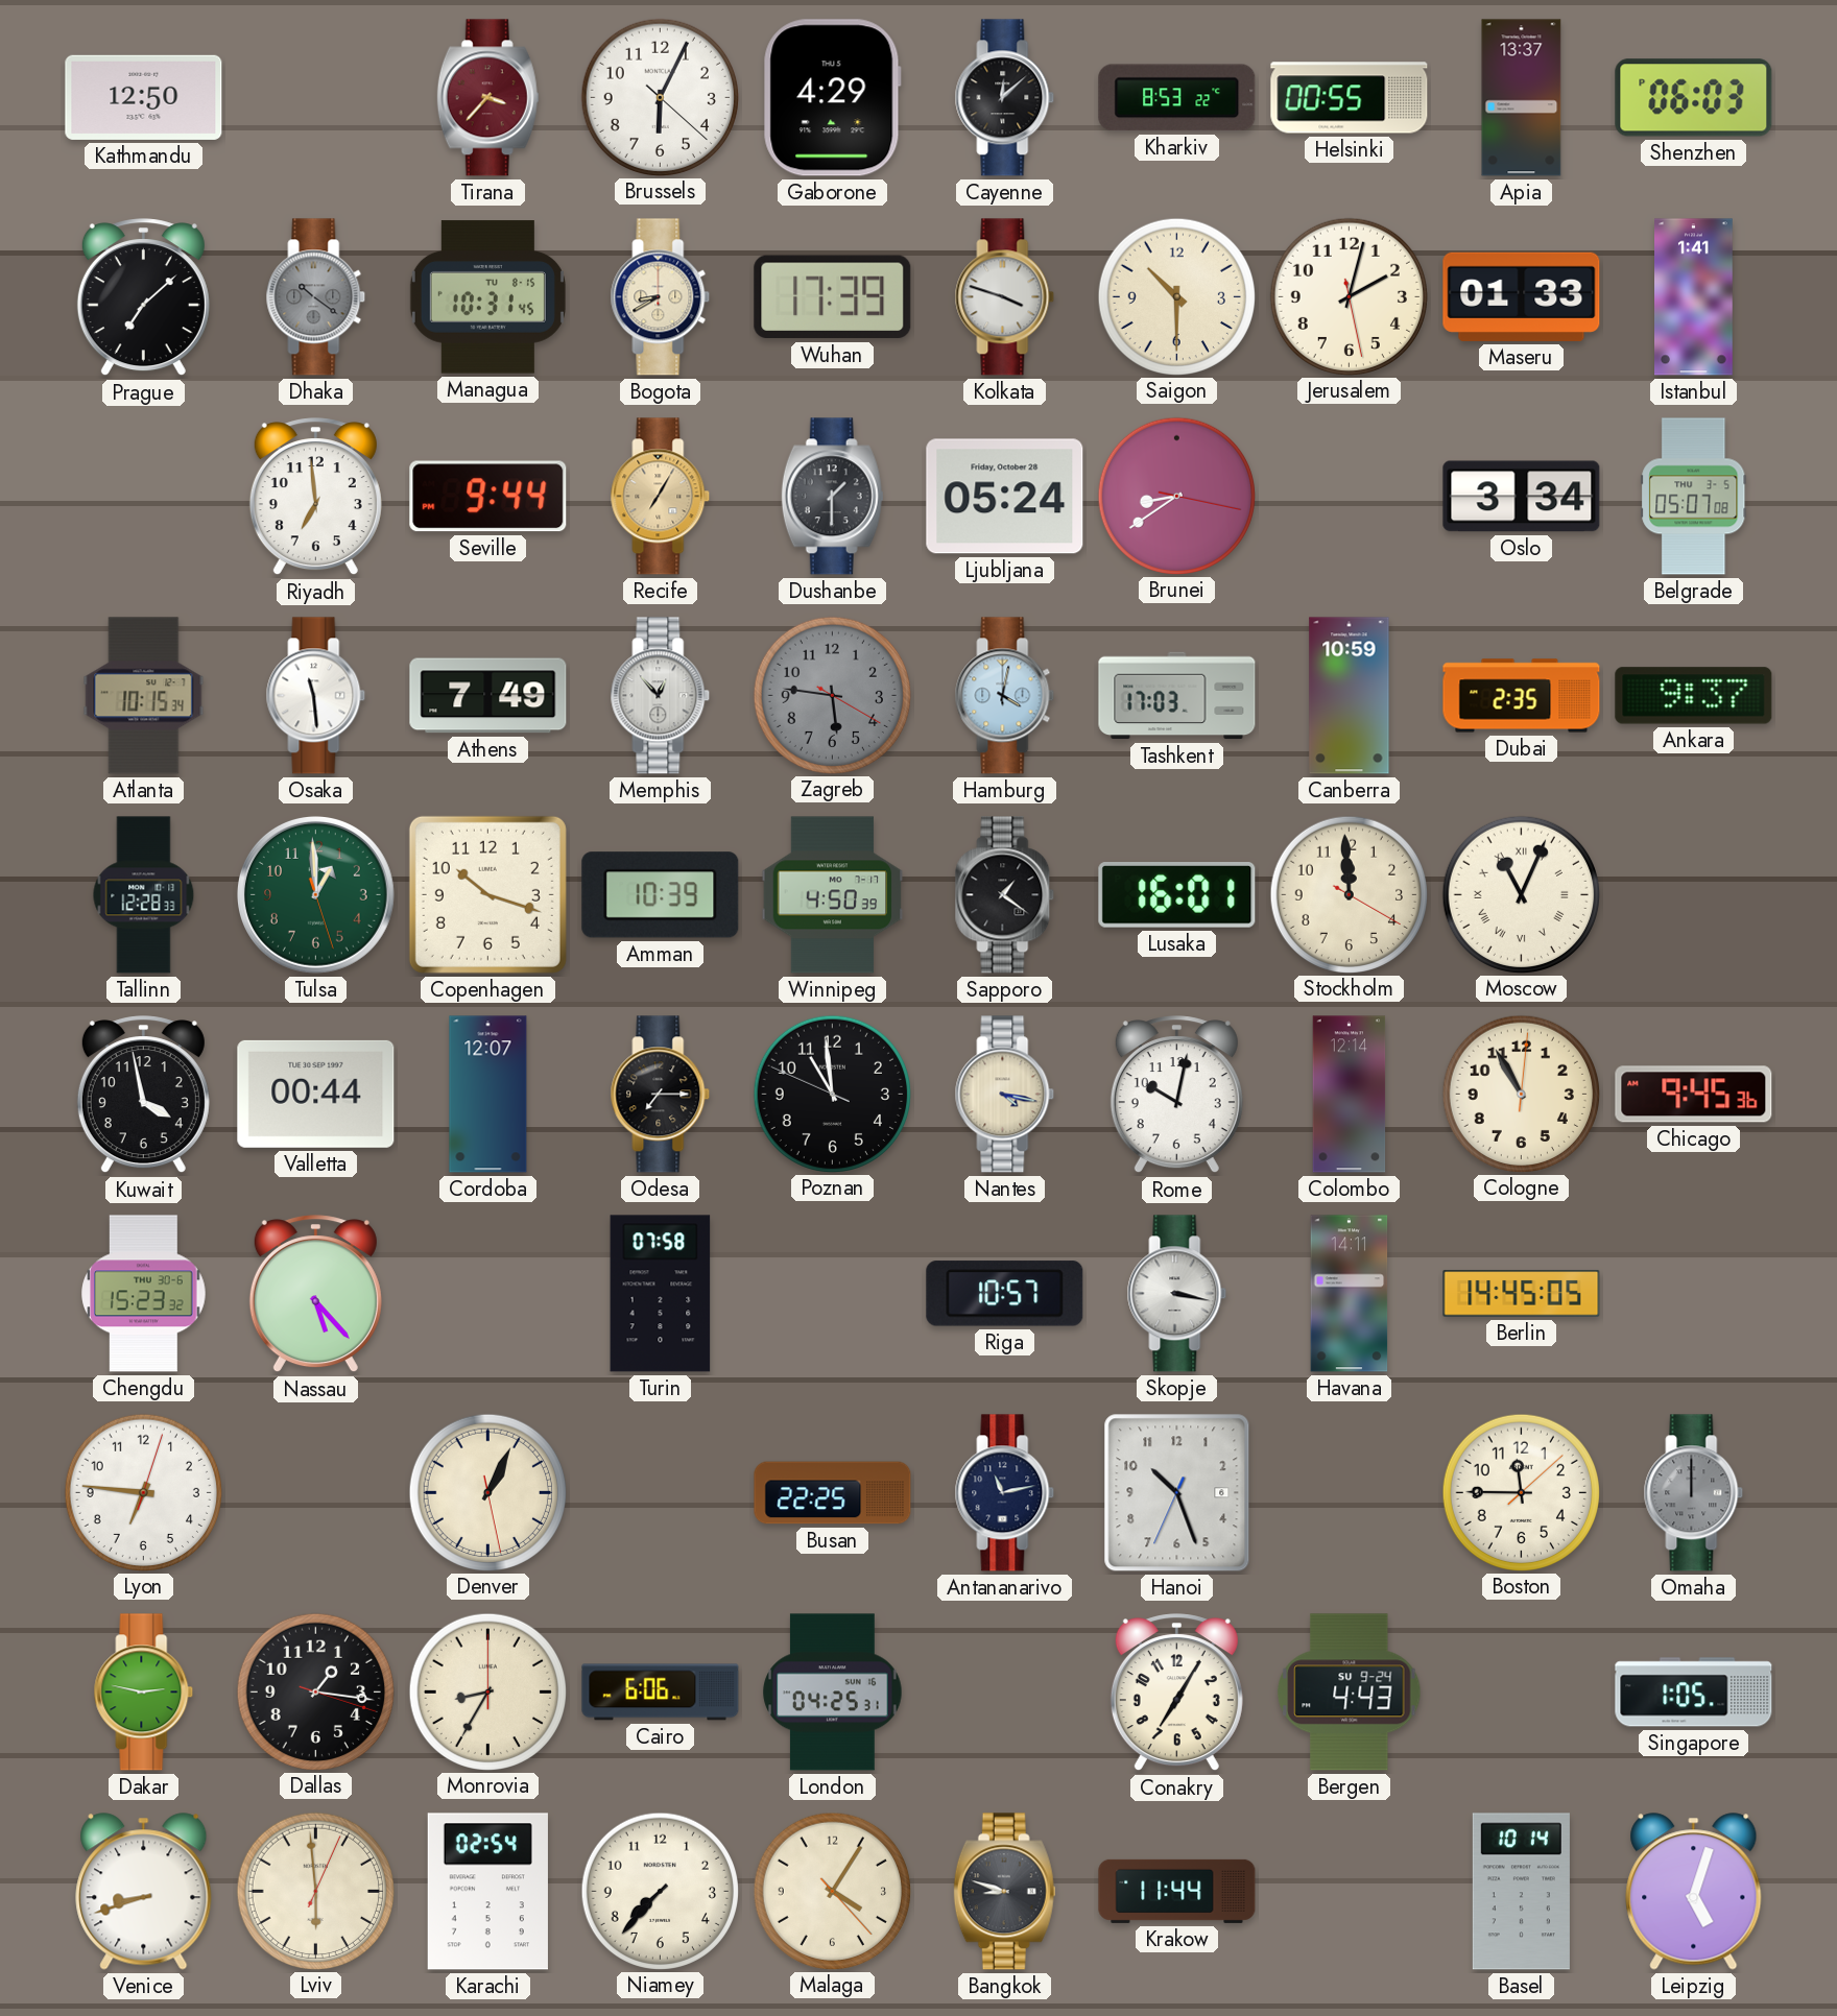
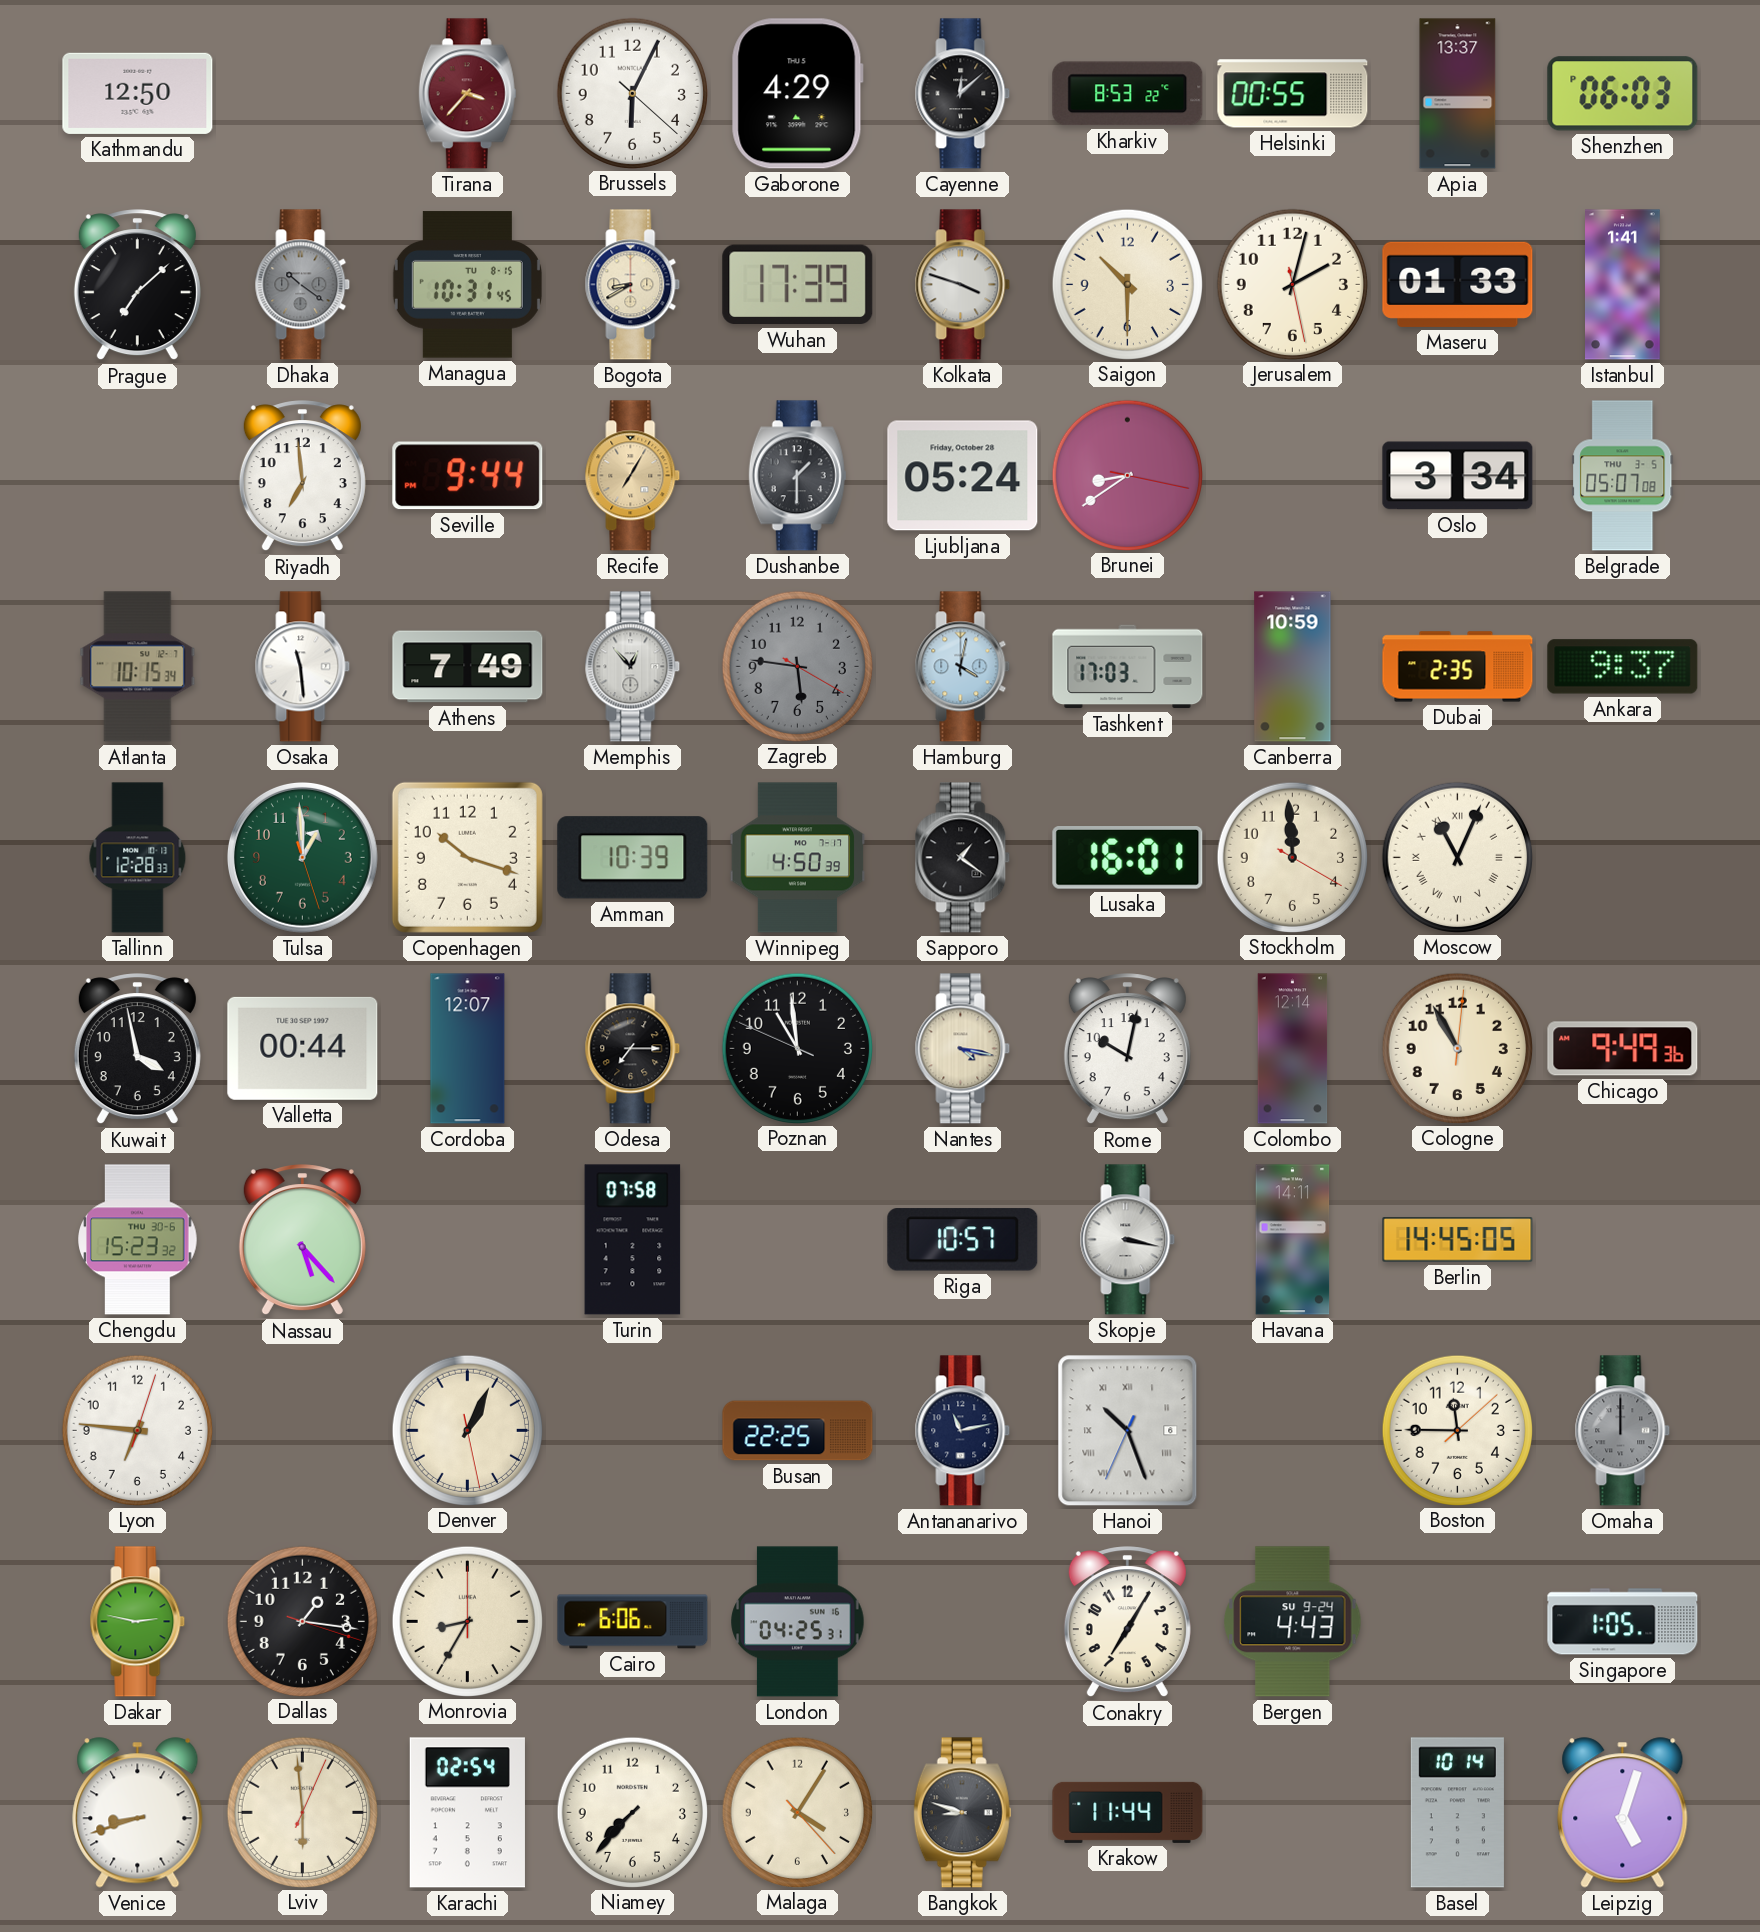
Chicago: 9:45 -> 9:49 (1623, 1049)
Hanoi numerals: Arabic -> Roman (1128, 1431)
